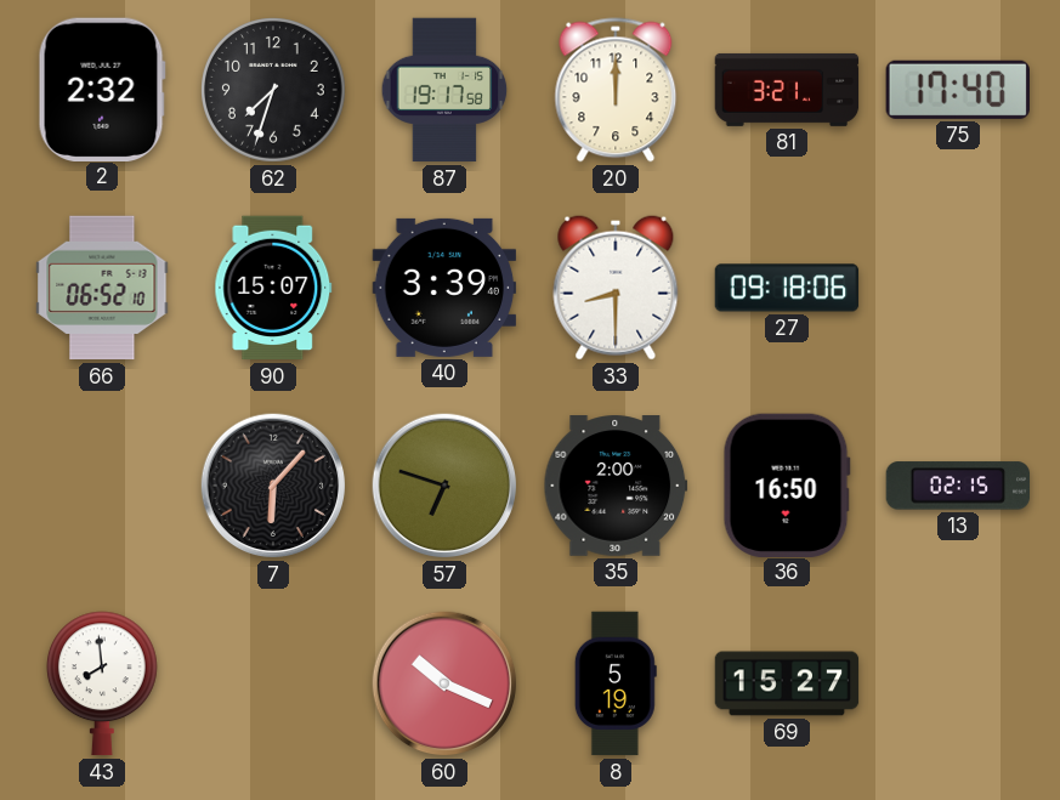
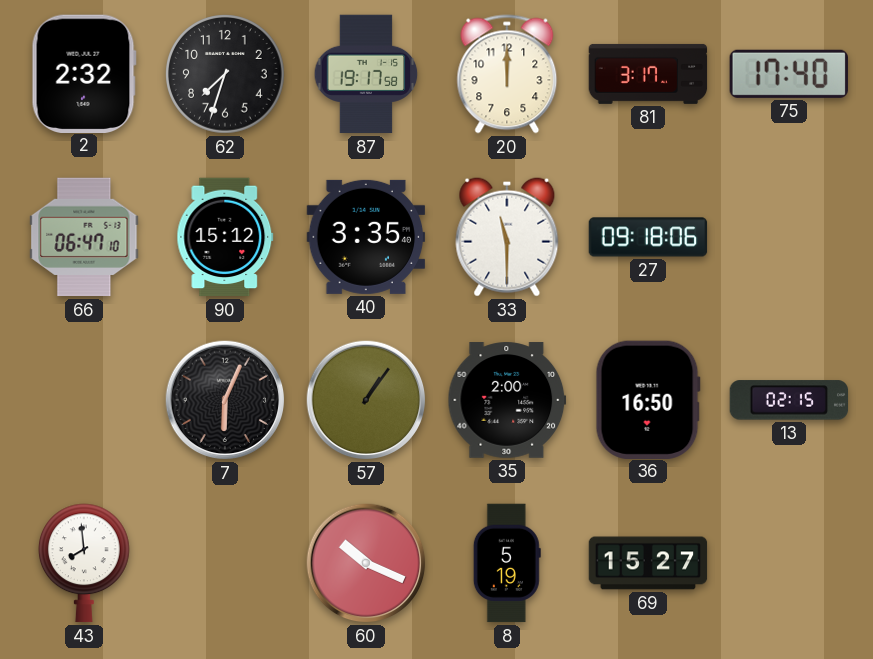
81: 3:21 -> 3:17 (648, 74)
66: 06:52 -> 06:47 (84, 237)
90: 15:07 -> 15:12 (225, 237)
40: 3:39 -> 3:35 (366, 237)
33: 8:30 -> 11:30 (507, 237)
7: 6:07 -> 6:04 (225, 400)
57: 6:48 -> 1:06 (366, 400)
